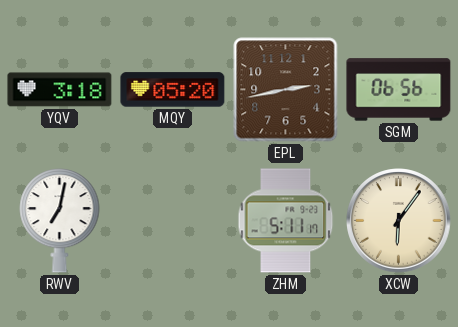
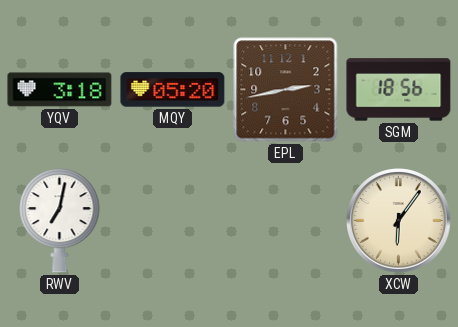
SGM: 06:56 -> 18:56 (399, 90)
ZHM: 5:11 -> none (286, 221)
